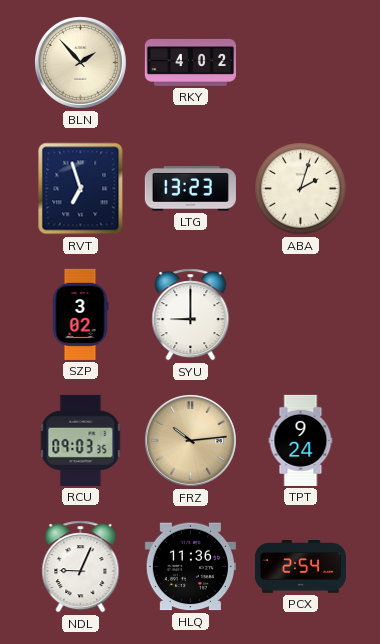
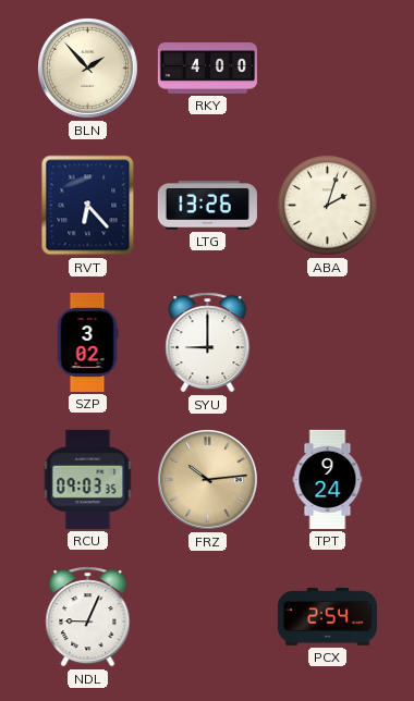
RKY: 4:02 -> 4:00 (207, 67)
RVT: 6:57 -> 6:23 (88, 206)
LTG: 13:23 -> 13:26 (207, 206)
HLQ: 11:36 -> none (190, 567)
